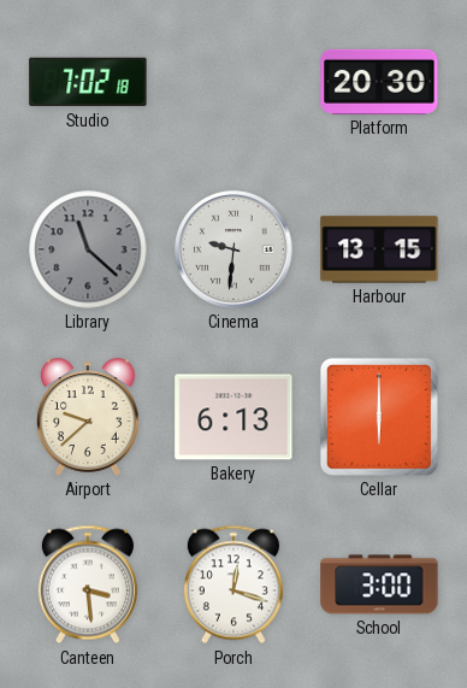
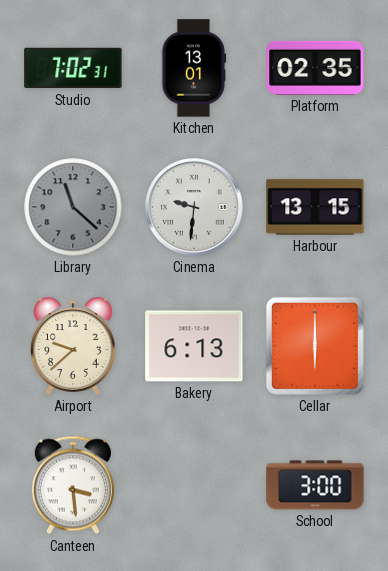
Studio: 7:02:18 -> 7:02:31 (73, 68)
Kitchen: none -> 13:01 (194, 68)
Platform: 20:30 -> 02:35 (315, 68)
Porch: 12:18 -> none (233, 584)
